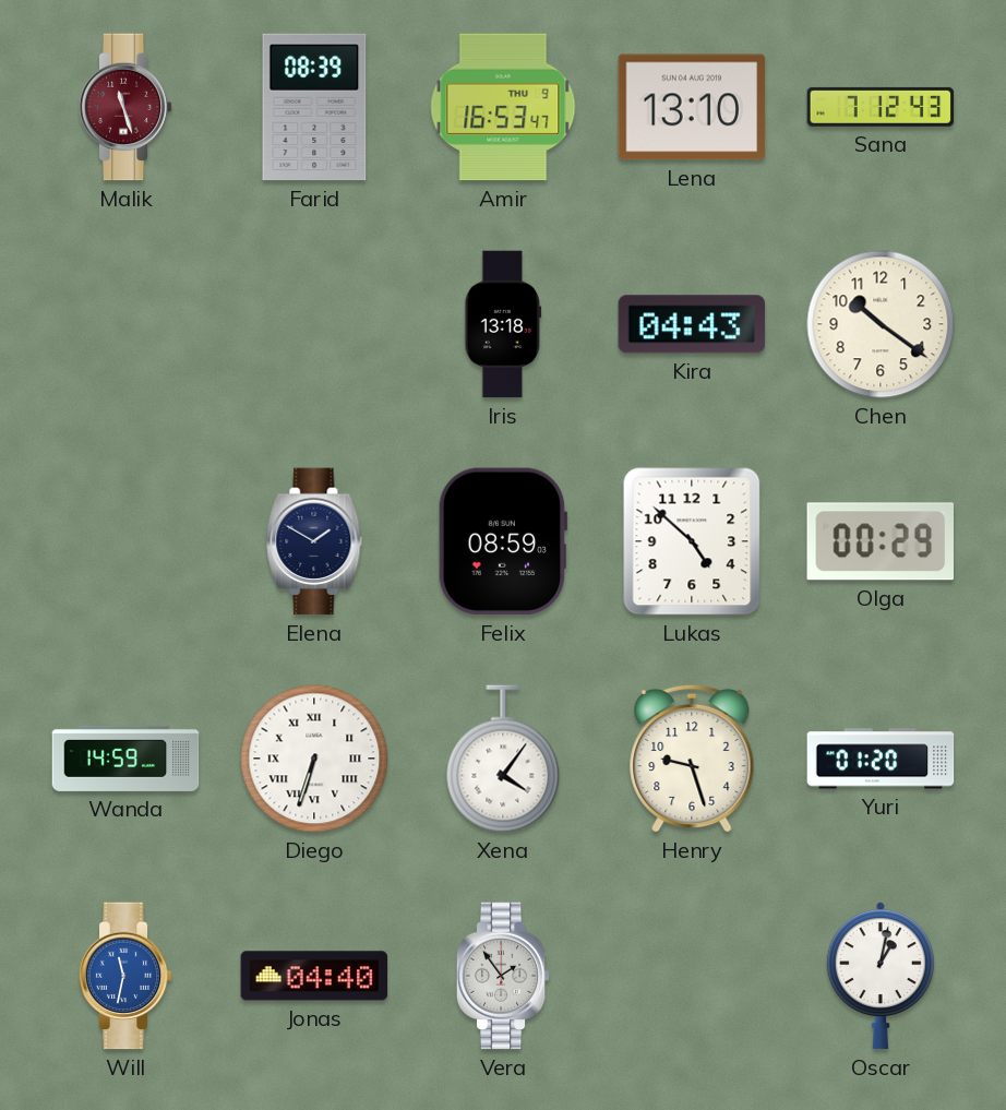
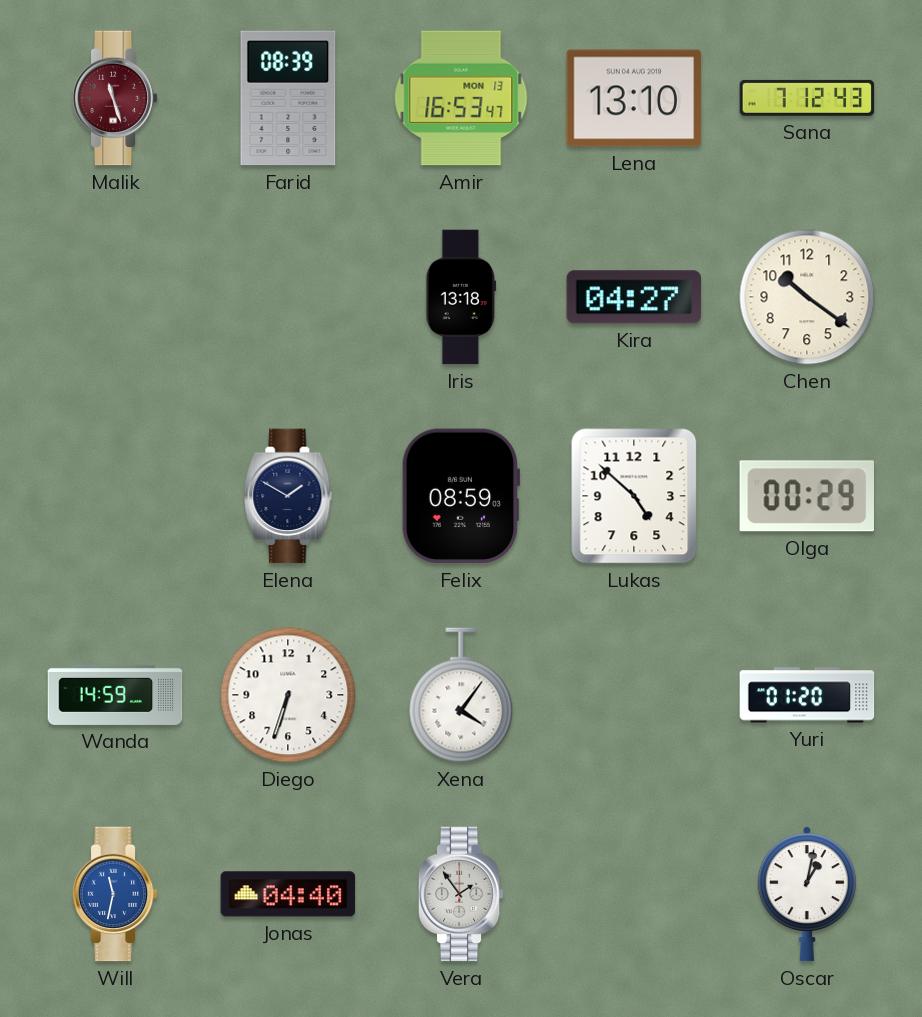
Amir date: THU 9 -> MON 13 (461, 98)
Kira: 04:43 -> 04:27 (634, 297)
Diego numerals: Roman -> Arabic (288, 695)
Henry: 9:27 -> none (692, 759)
